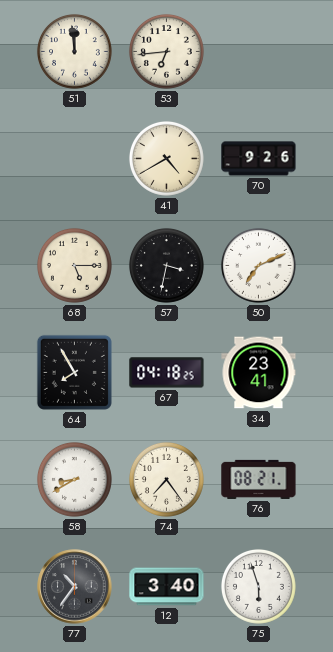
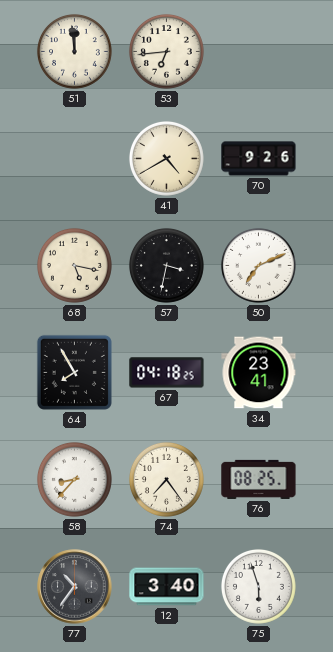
68: 5:15 -> 5:17 (74, 265)
58: 8:40 -> 8:37 (74, 479)
76: 08:21 -> 08:25 (259, 479)
